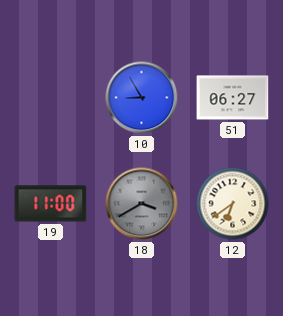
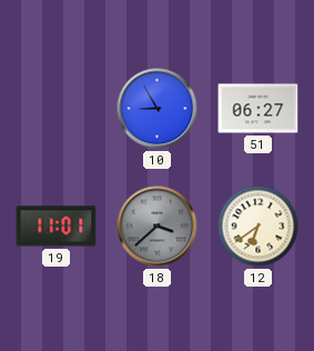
19: 11:00 -> 11:01 (57, 227)
18: 3:40 -> 3:38 (158, 227)
